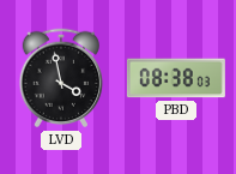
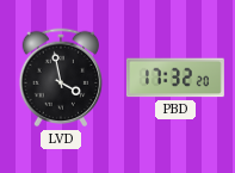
PBD: 08:38 -> 17:32 (175, 78)
